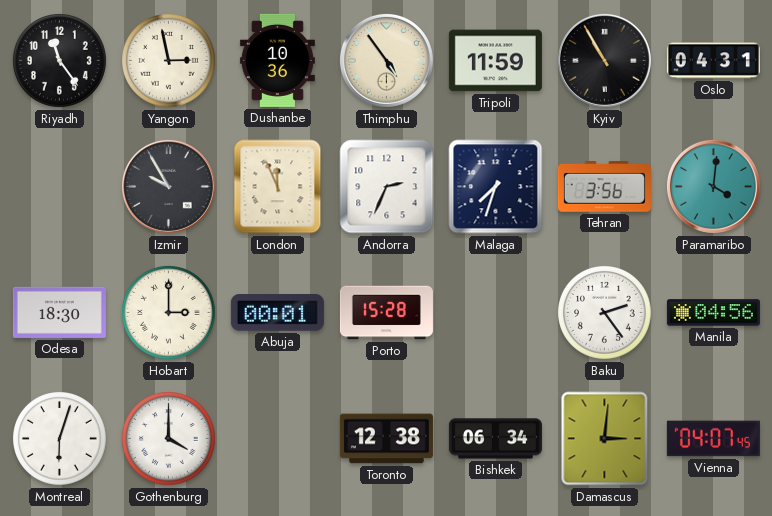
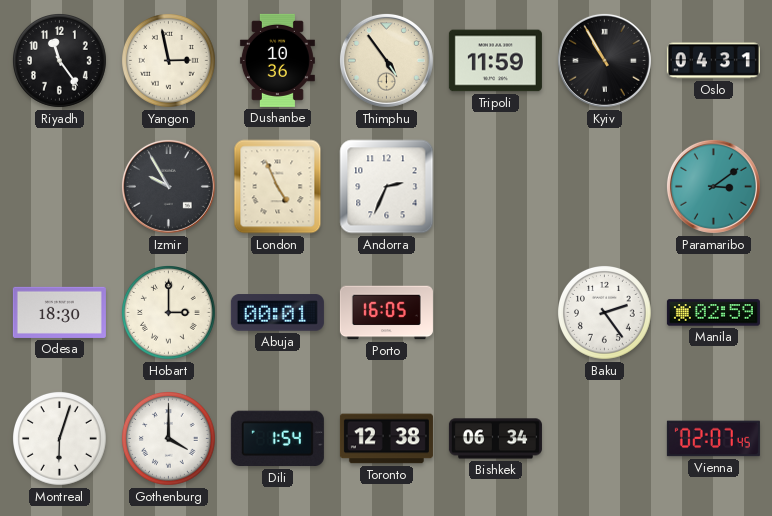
London: 11:56 -> 4:56 (278, 187)
Malaga: 7:33 -> none (496, 187)
Tehran: 3:56 -> none (604, 187)
Paramaribo: 4:01 -> 3:09 (713, 186)
Porto: 15:28 -> 16:05 (386, 313)
Manila: 04:56 -> 02:59 (713, 313)
Dili: none -> 1:54 (277, 439)
Damascus: 3:01 -> none (605, 439)
Vienna: 04:07 -> 02:07 (713, 439)
